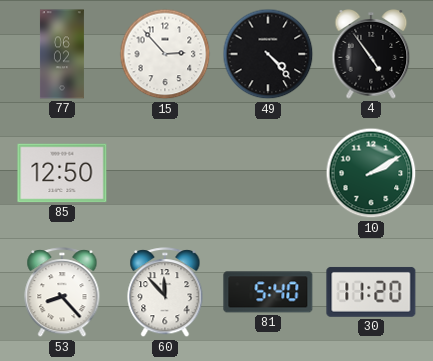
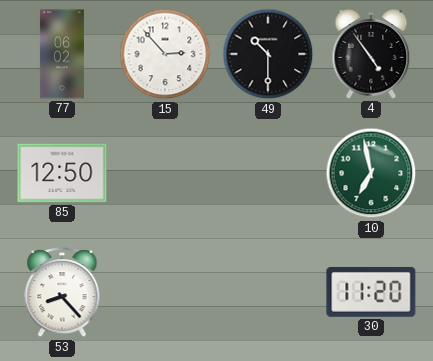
49: 4:23 -> 10:30 (268, 54)
10: 2:10 -> 6:58 (371, 173)
60: 11:53 -> none (165, 293)
81: 5:40 -> none (268, 292)
